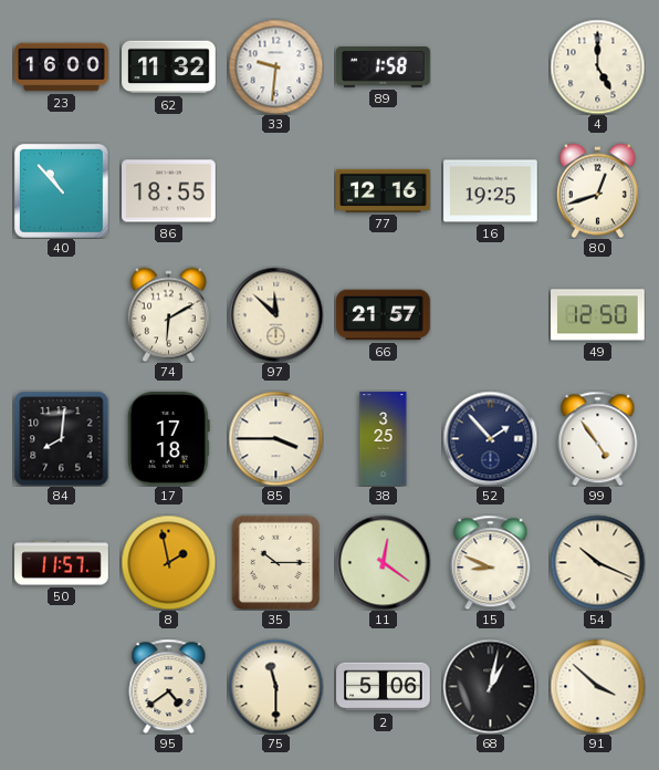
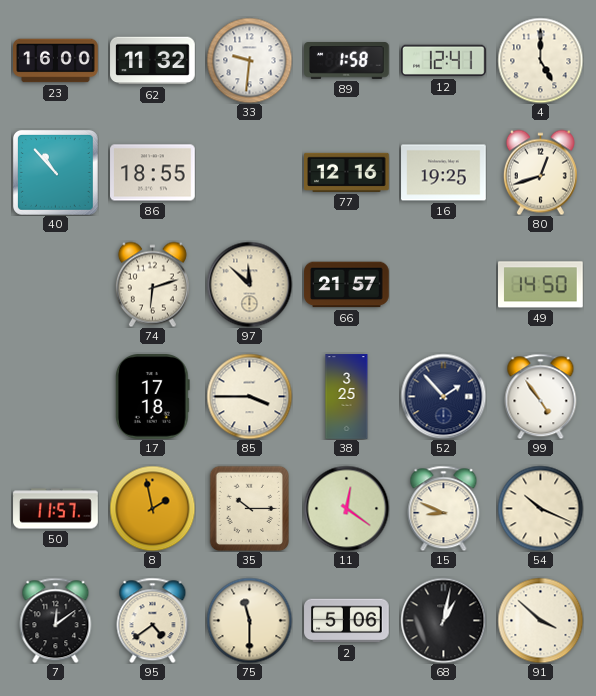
12: none -> 12:41 (444, 61)
74: 6:10 -> 6:12 (152, 284)
49: 12:50 -> 14:50 (541, 285)
84: 8:01 -> none (61, 438)
7: none -> 12:09 (56, 620)
